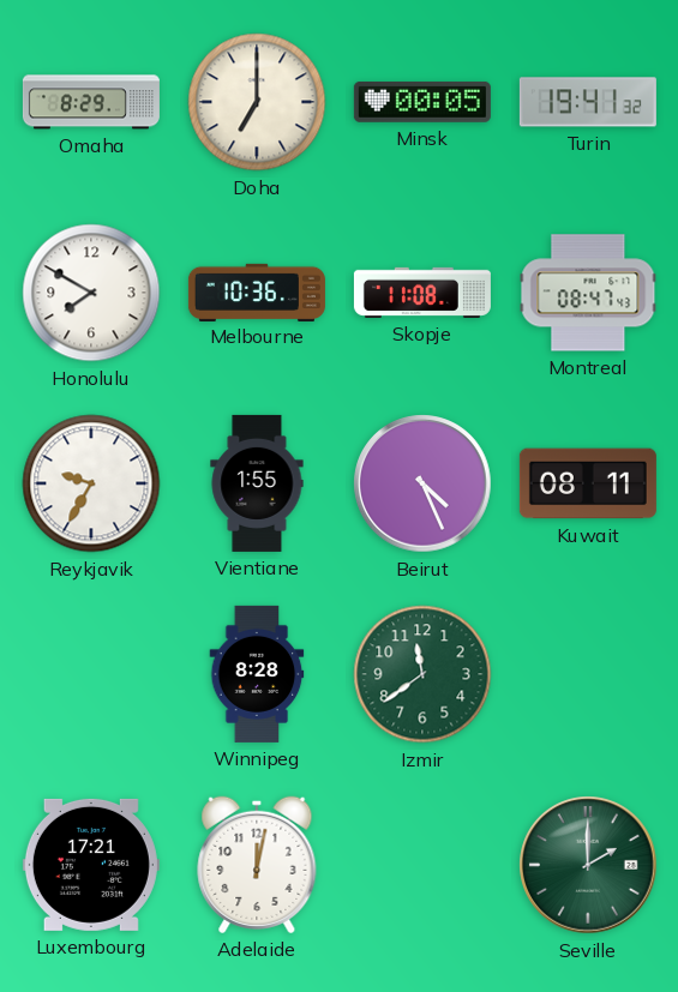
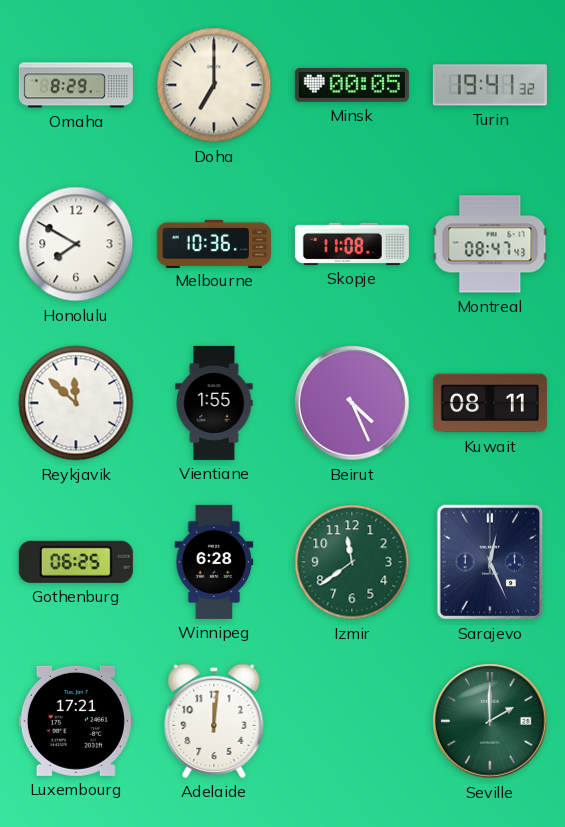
Reykjavik: 9:35 -> 11:52 (76, 403)
Gothenburg: none -> 06:25 (76, 562)
Winnipeg: 8:28 -> 6:28 (214, 562)
Sarajevo: none -> 12:26 (490, 562)
Adelaide: 12:02 -> 12:01 (214, 721)
